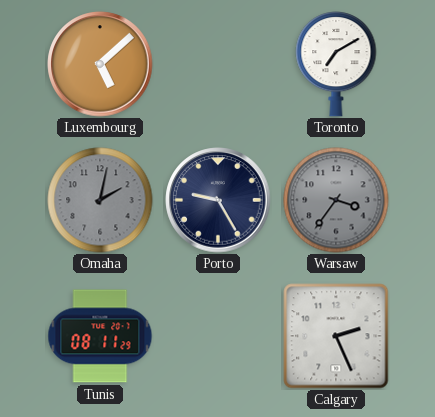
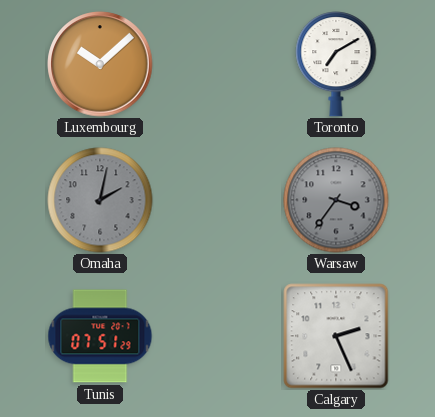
Luxembourg: 5:08 -> 10:08 (100, 64)
Porto: 9:25 -> none (218, 200)
Tunis: 08:11 -> 07:51 (100, 336)
